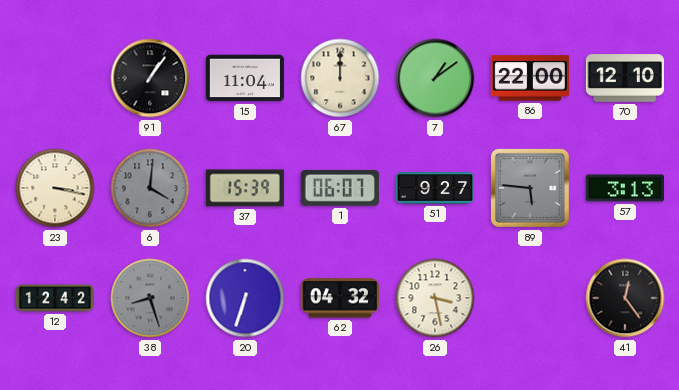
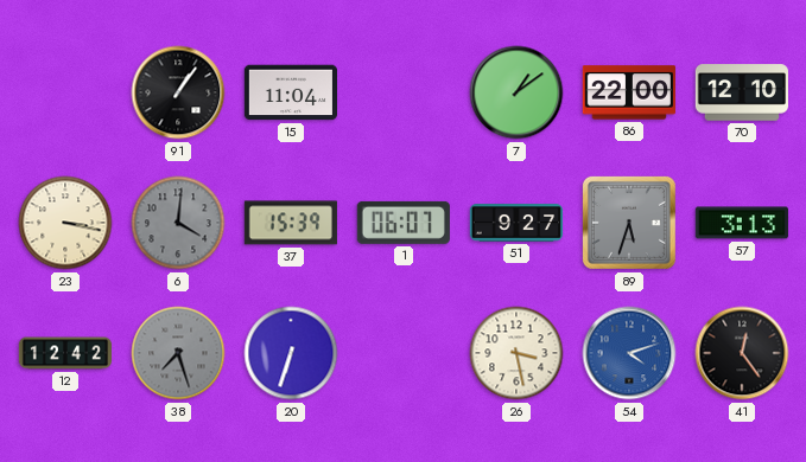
67: 12:00 -> none (340, 78)
89: 5:46 -> 5:33 (629, 223)
38: 8:27 -> 7:27 (178, 353)
62: 04:32 -> none (340, 298)
54: none -> 4:12 (629, 353)
